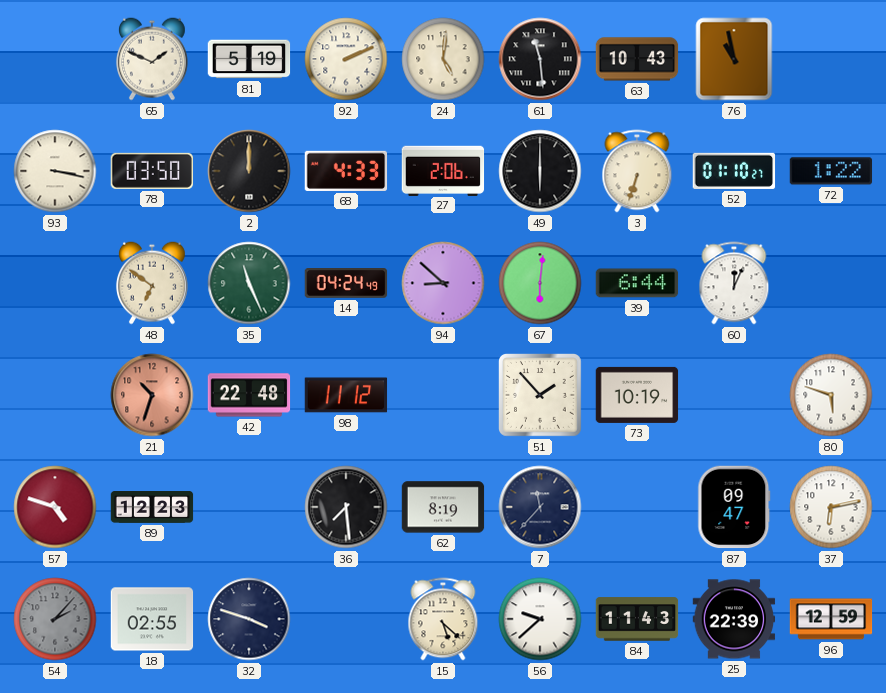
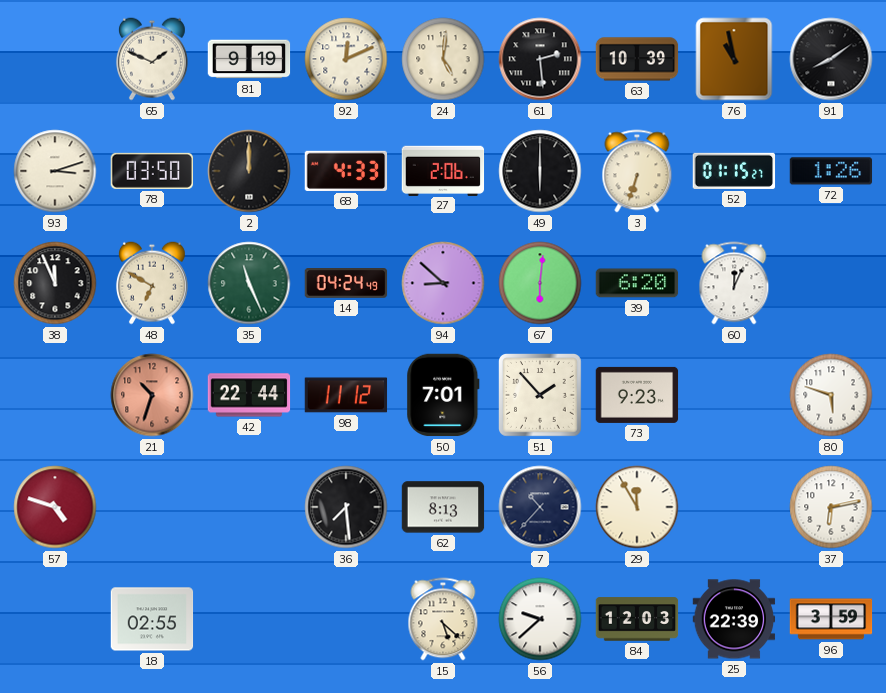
81: 5:19 -> 9:19 (249, 59)
92: 2:11 -> 12:11 (346, 59)
61: 11:29 -> 2:29 (540, 59)
63: 10:43 -> 10:39 (637, 59)
91: none -> 8:09 (831, 59)
93: 3:17 -> 3:12 (55, 171)
52: 01:10 -> 01:15 (734, 171)
72: 1:22 -> 1:26 (831, 171)
38: none -> 11:56 (55, 283)
48: 6:51 -> 6:50 (152, 283)
39: 6:44 -> 6:20 (637, 283)
42: 22:48 -> 22:44 (249, 395)
50: none -> 7:01 (443, 395)
73: 10:19 -> 9:23 (637, 395)
89: 12:23 -> none (152, 508)
62: 8:19 -> 8:13 (443, 507)
7: 11:37 -> 10:37 (540, 507)
29: none -> 11:55 (637, 507)
87: 09:47 -> none (734, 507)
54: 2:07 -> none (55, 619)
32: 3:48 -> none (249, 619)
84: 11:43 -> 12:03 (637, 619)
96: 12:59 -> 3:59 (831, 619)
